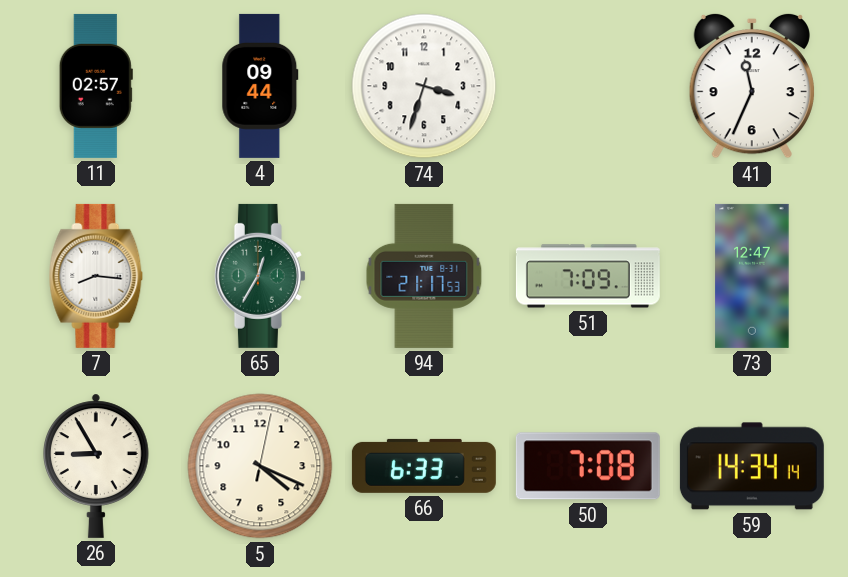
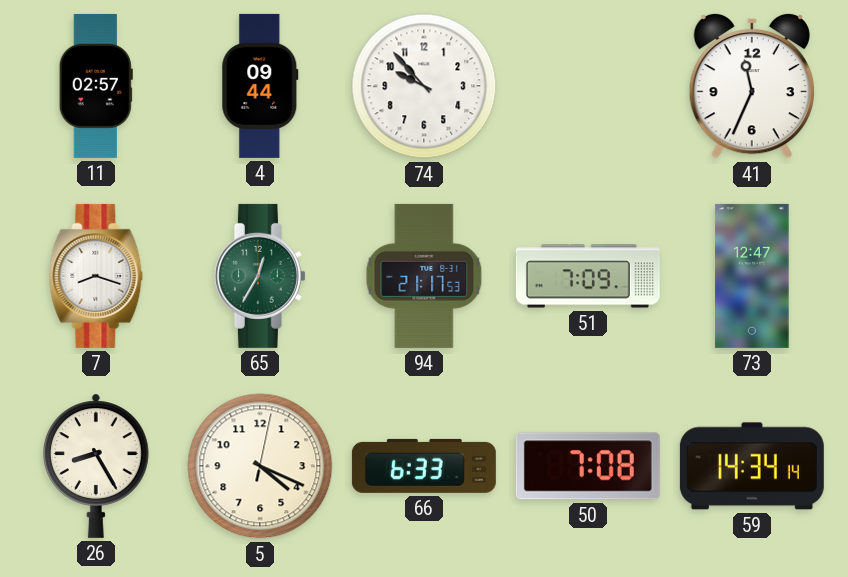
74: 3:33 -> 9:53 (424, 86)
7: 8:16 -> 8:18 (96, 276)
26: 8:55 -> 8:25 (97, 466)
